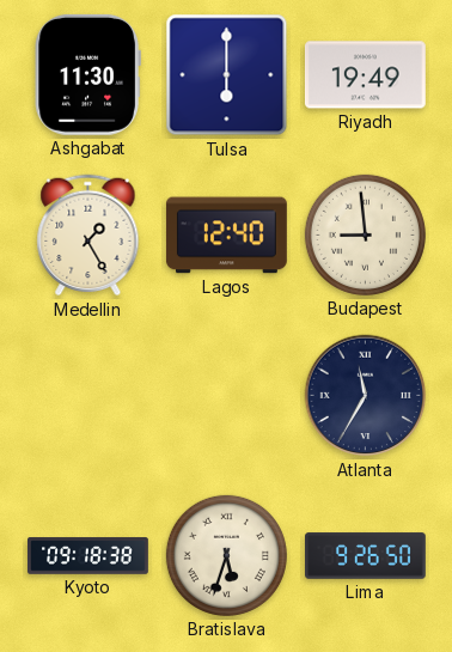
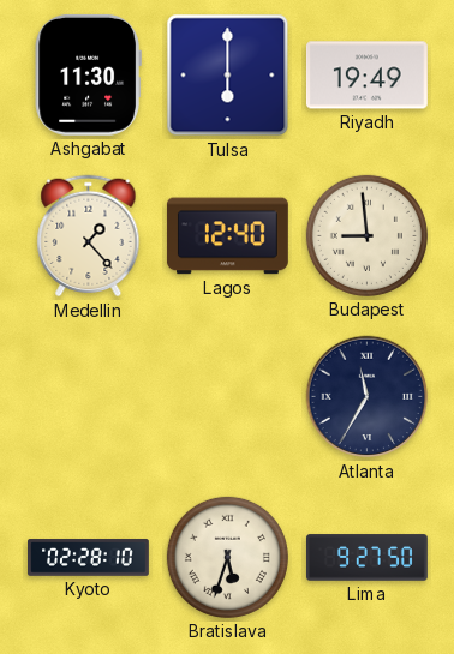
Medellin: 1:25 -> 1:23 (89, 236)
Kyoto: 09:18 -> 02:28 (89, 558)
Lima: 9:26 -> 9:27 (368, 558)
